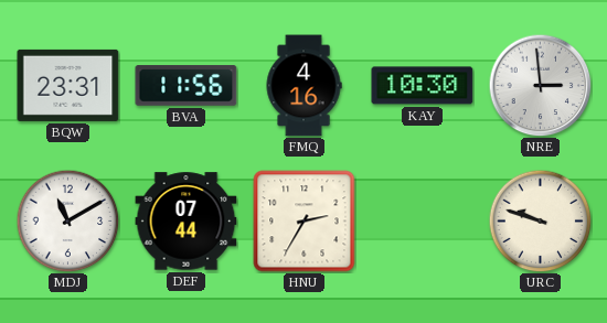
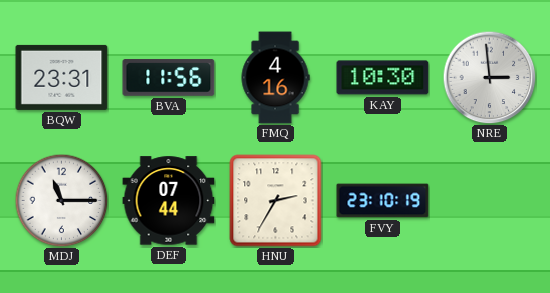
MDJ: 11:10 -> 11:15 (61, 200)
FVY: none -> 23:10 (383, 201)
URC: 9:48 -> none (540, 220)
